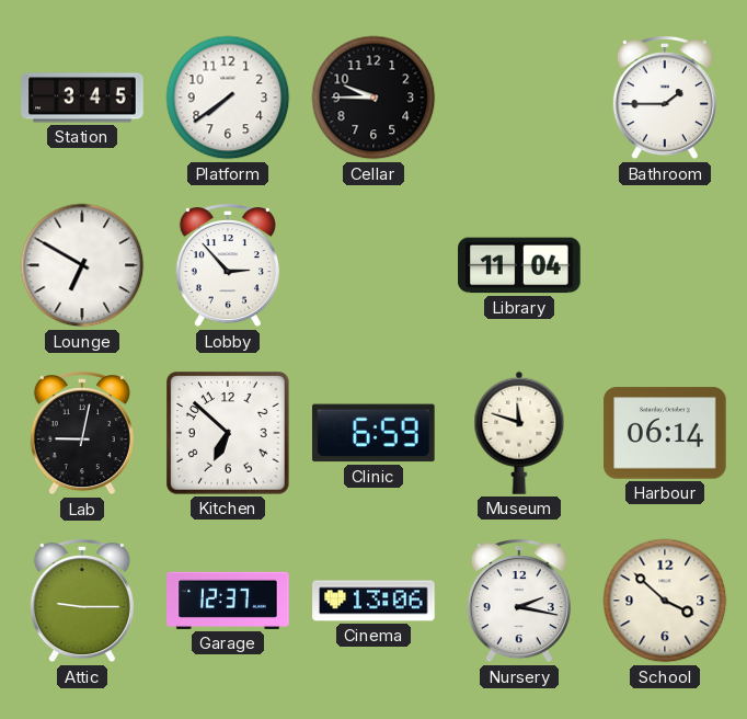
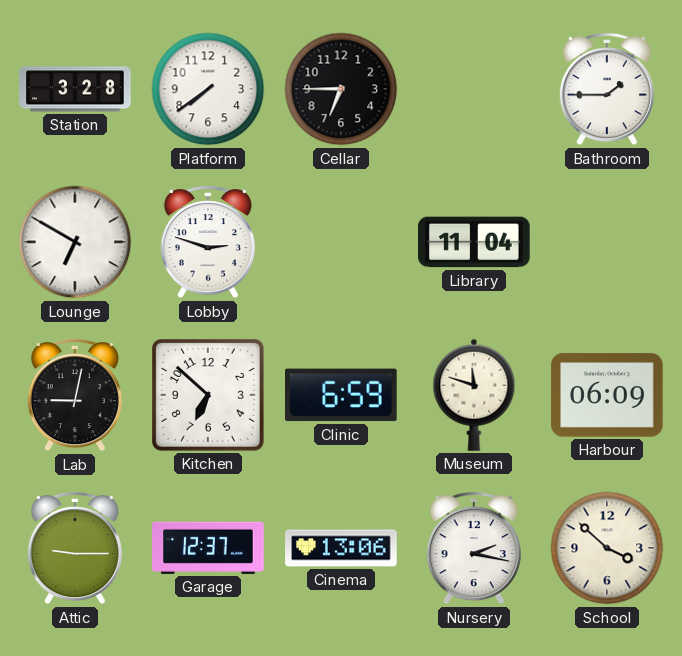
Station: 3:45 -> 3:28 (75, 89)
Cellar: 9:45 -> 6:45 (341, 89)
Lobby: 2:53 -> 2:48 (208, 243)
Harbour: 06:14 -> 06:09 (607, 395)
